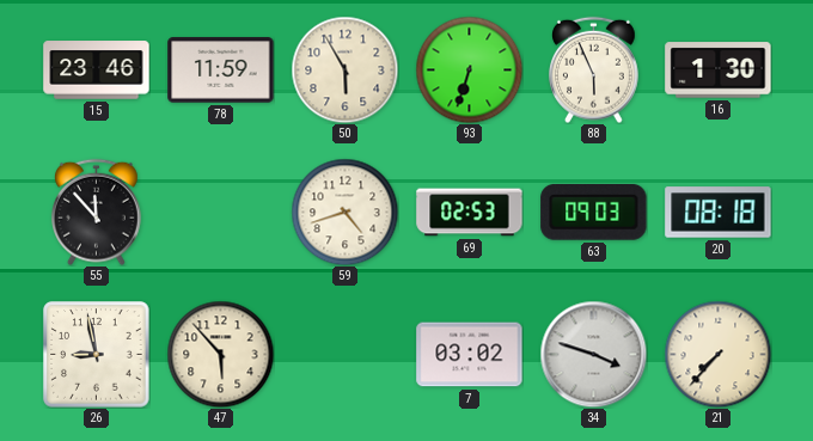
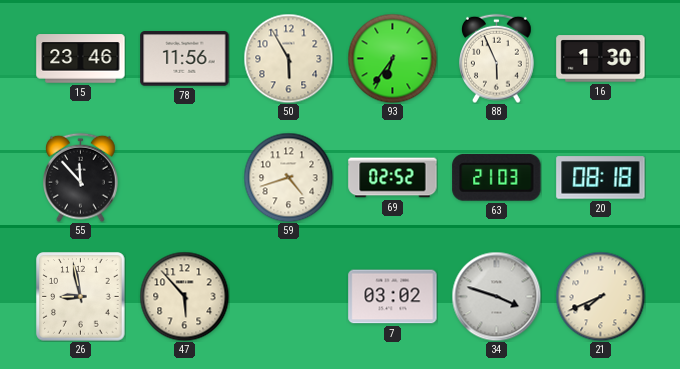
78: 11:59 -> 11:56 (185, 59)
93: 6:33 -> 6:36 (392, 58)
69: 02:53 -> 02:52 (393, 178)
63: 09:03 -> 21:03 (497, 177)
21: 7:37 -> 7:41 (600, 296)
